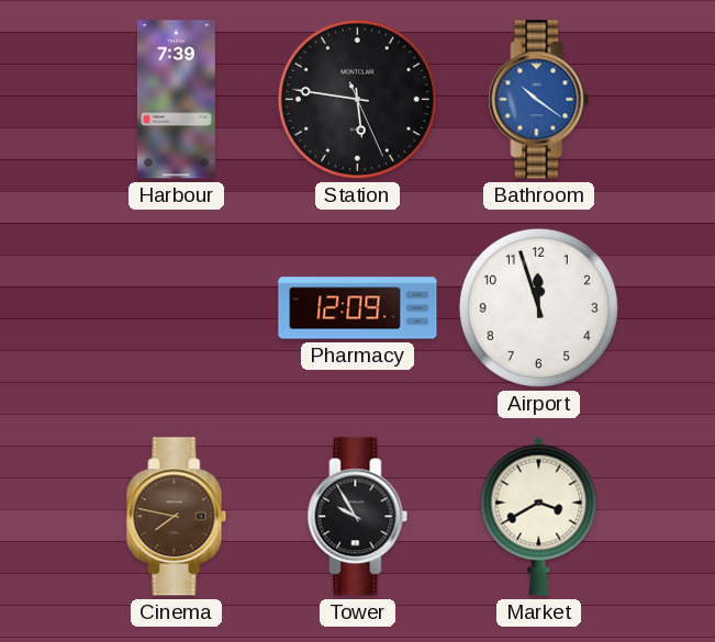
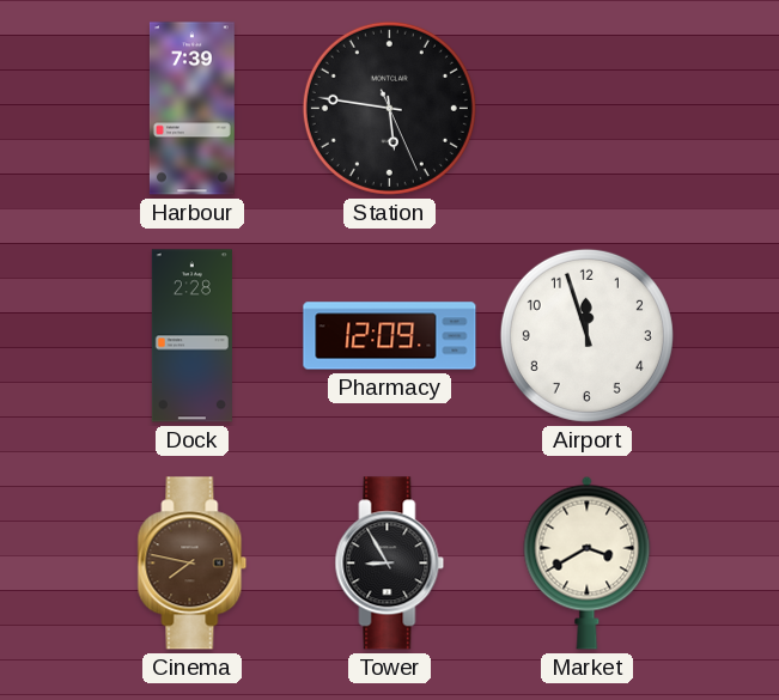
Bathroom: 10:21 -> none (539, 100)
Dock: none -> 2:28 (191, 336)
Tower: 9:55 -> 8:55 (390, 564)
